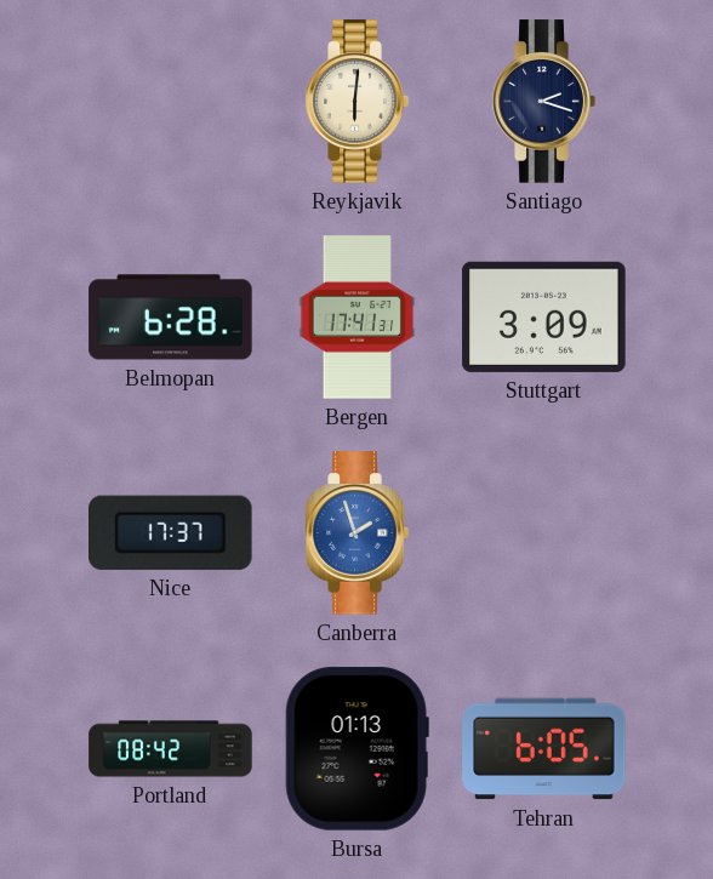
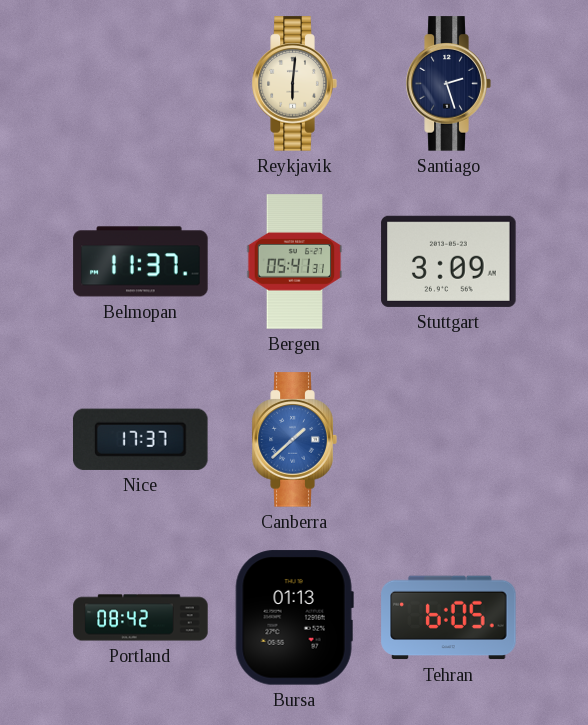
Santiago: 2:18 -> 2:27 (448, 84)
Belmopan: 6:28 -> 11:37 (141, 262)
Bergen: 17:41 -> 05:41 (295, 262)
Canberra: 1:57 -> 1:38 (294, 440)
